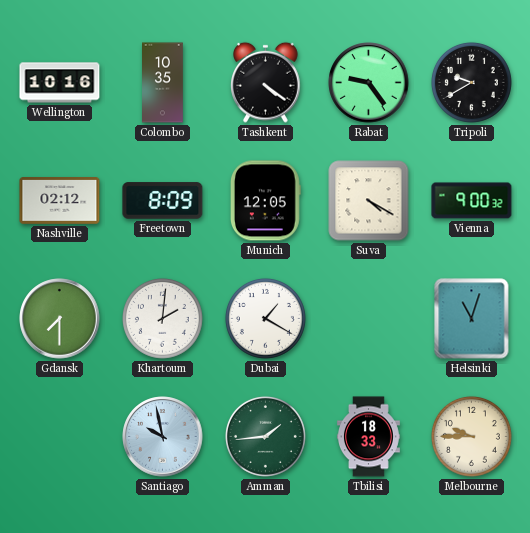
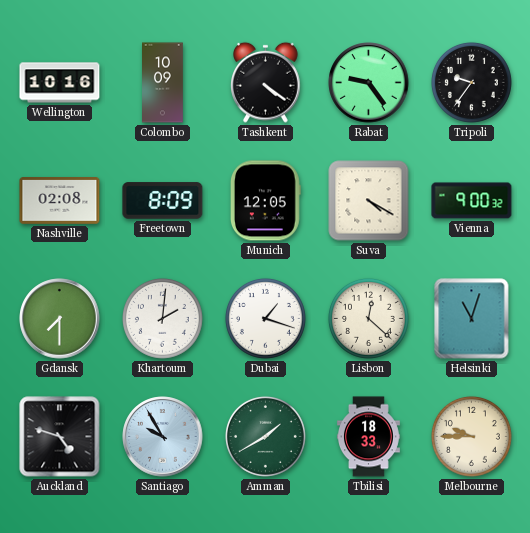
Colombo: 10:35 -> 10:09 (163, 83)
Tripoli: 9:40 -> 9:36 (471, 82)
Nashville: 02:12 -> 02:08 (60, 201)
Dubai: 1:20 -> 1:18 (265, 318)
Lisbon: none -> 12:22 (368, 318)
Auckland: none -> 4:48 (60, 437)
Santiago: 9:58 -> 9:55 (163, 437)
Amman: 1:44 -> 1:40 (265, 436)
